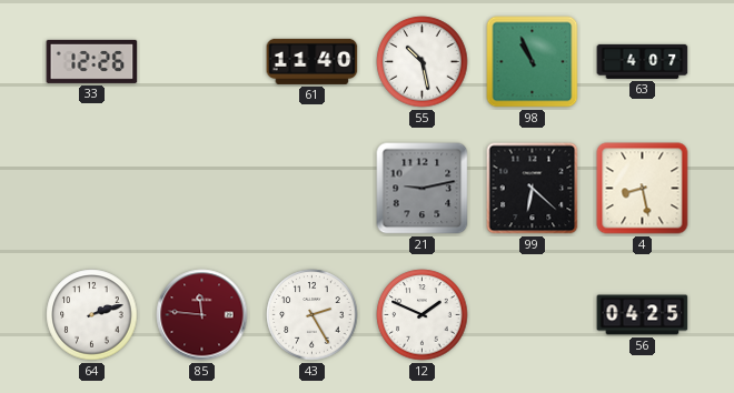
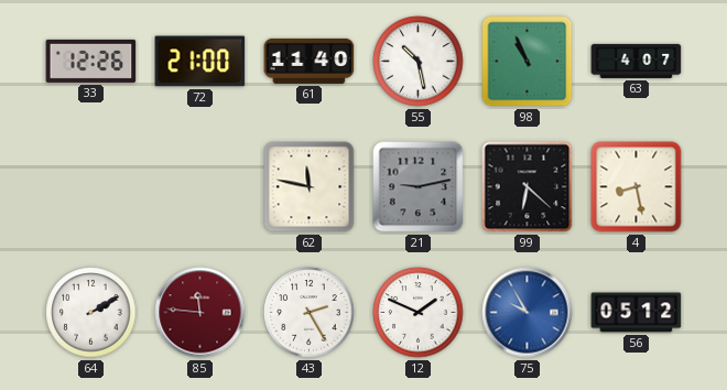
72: none -> 21:00 (200, 62)
62: none -> 11:47 (310, 187)
64: 2:12 -> 2:10 (91, 313)
75: none -> 9:55 (528, 313)
56: 04:25 -> 05:12 (637, 313)
